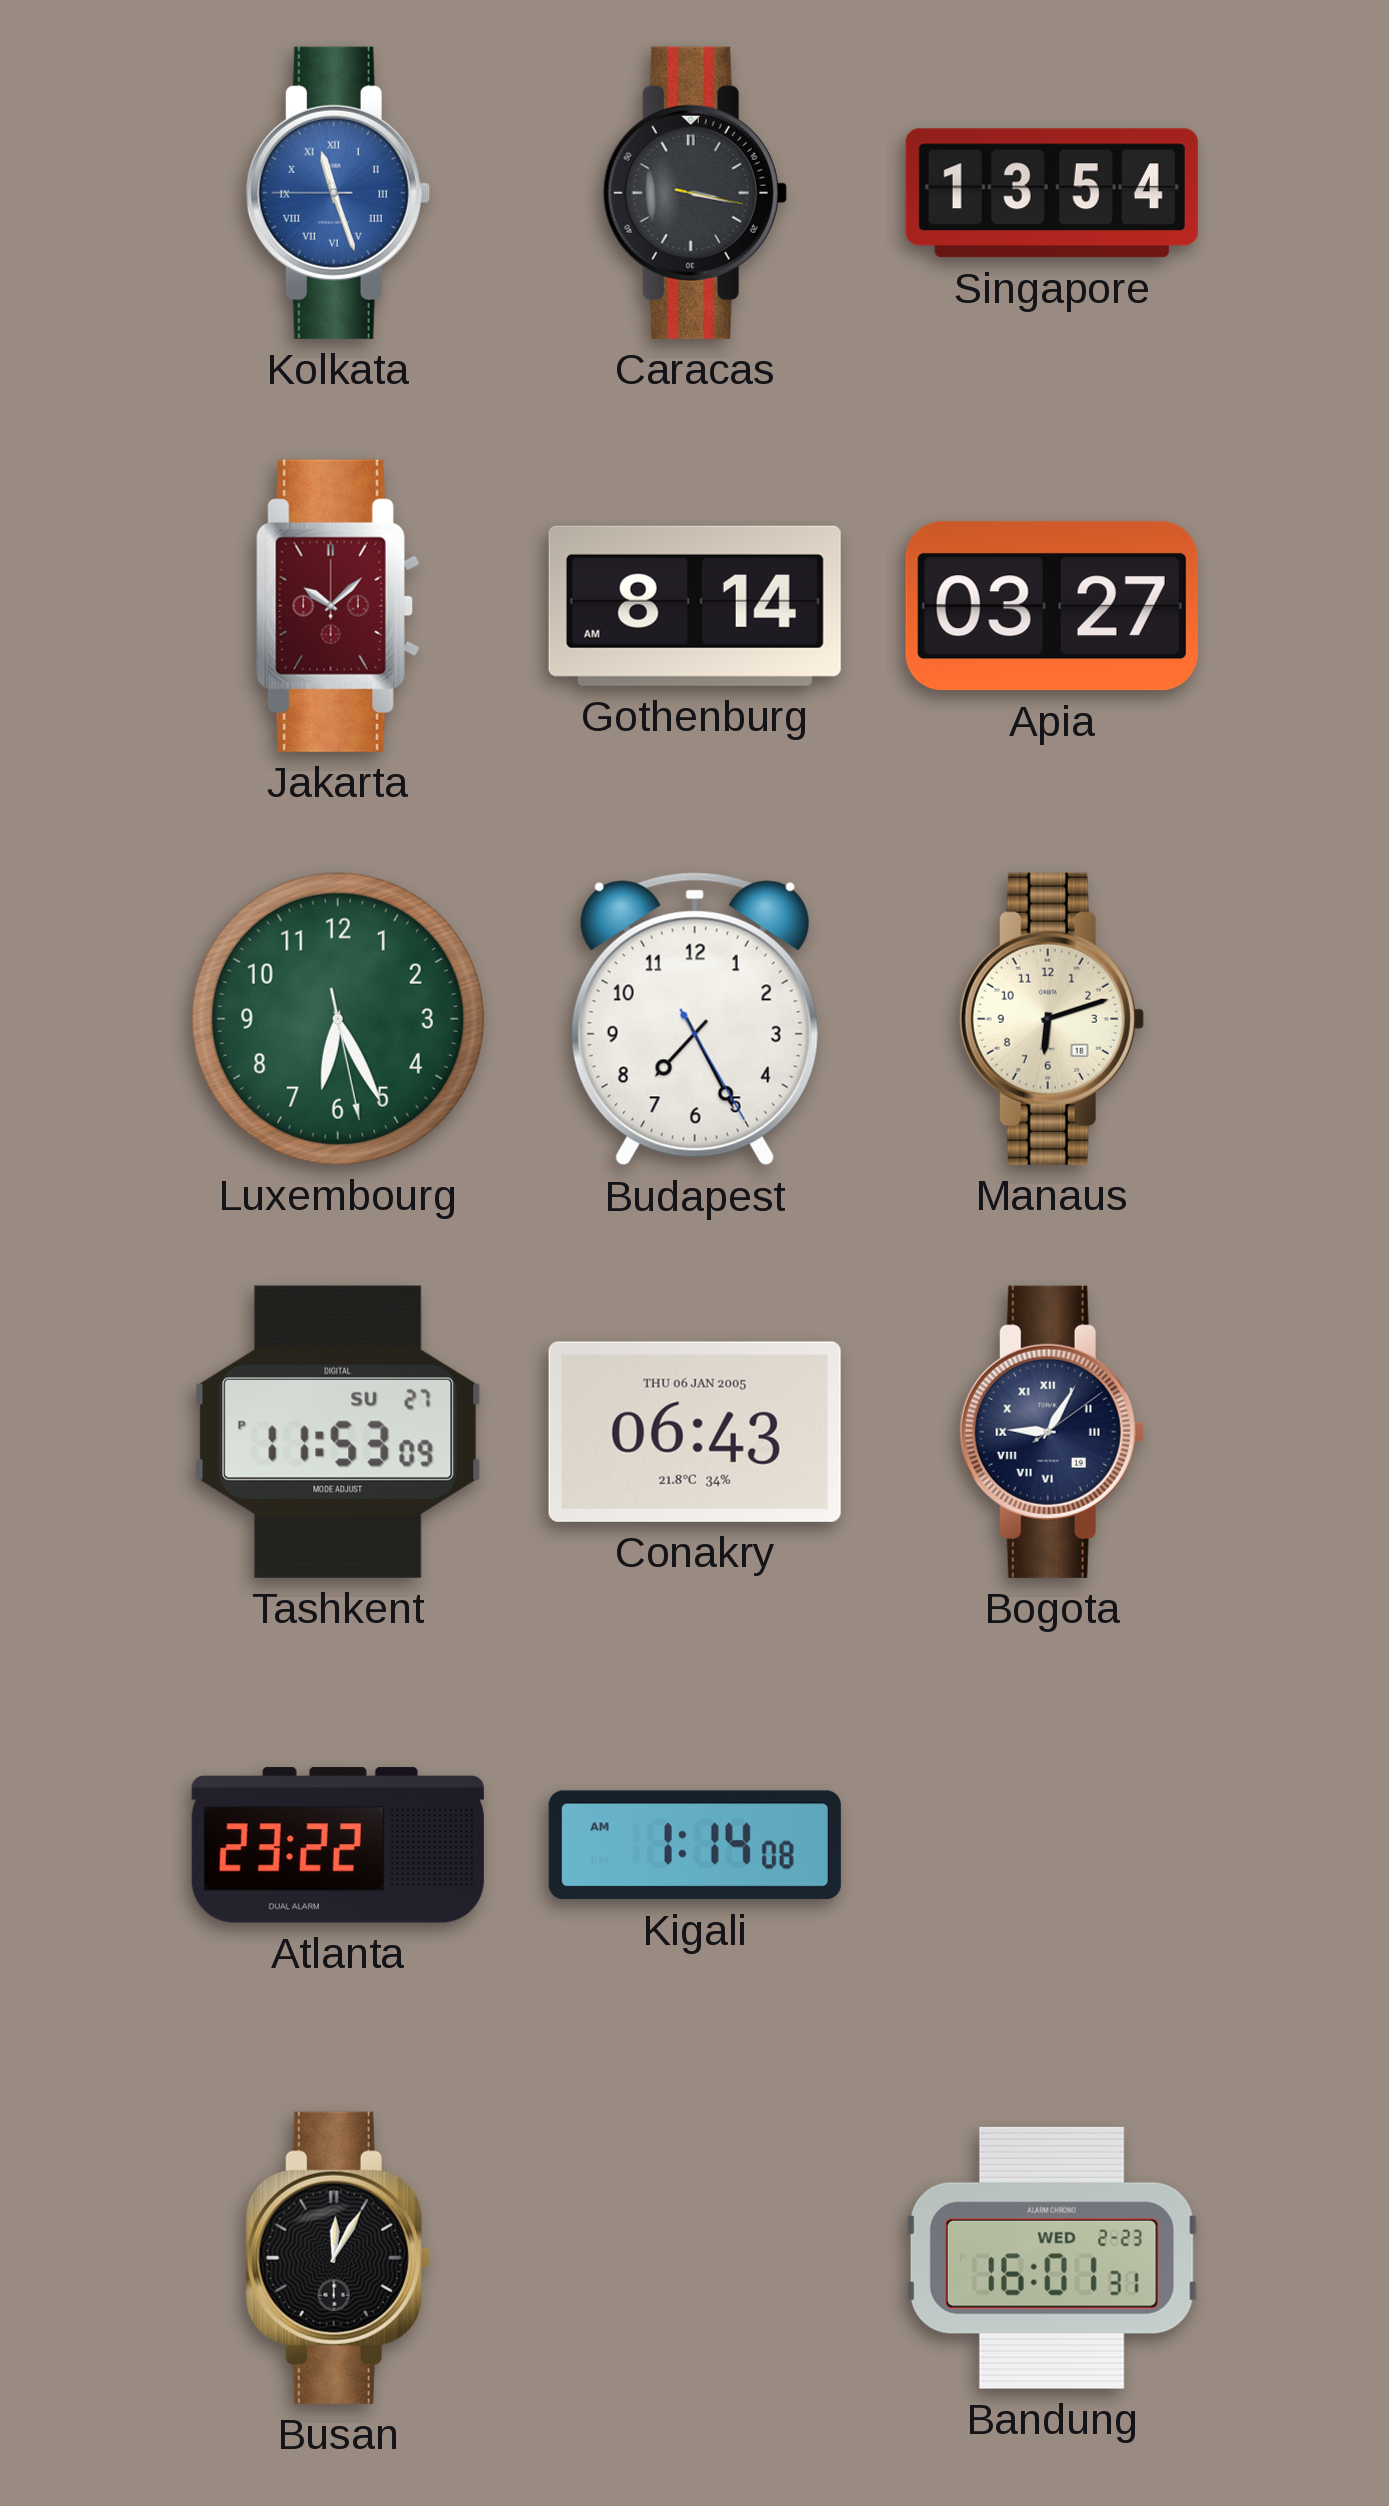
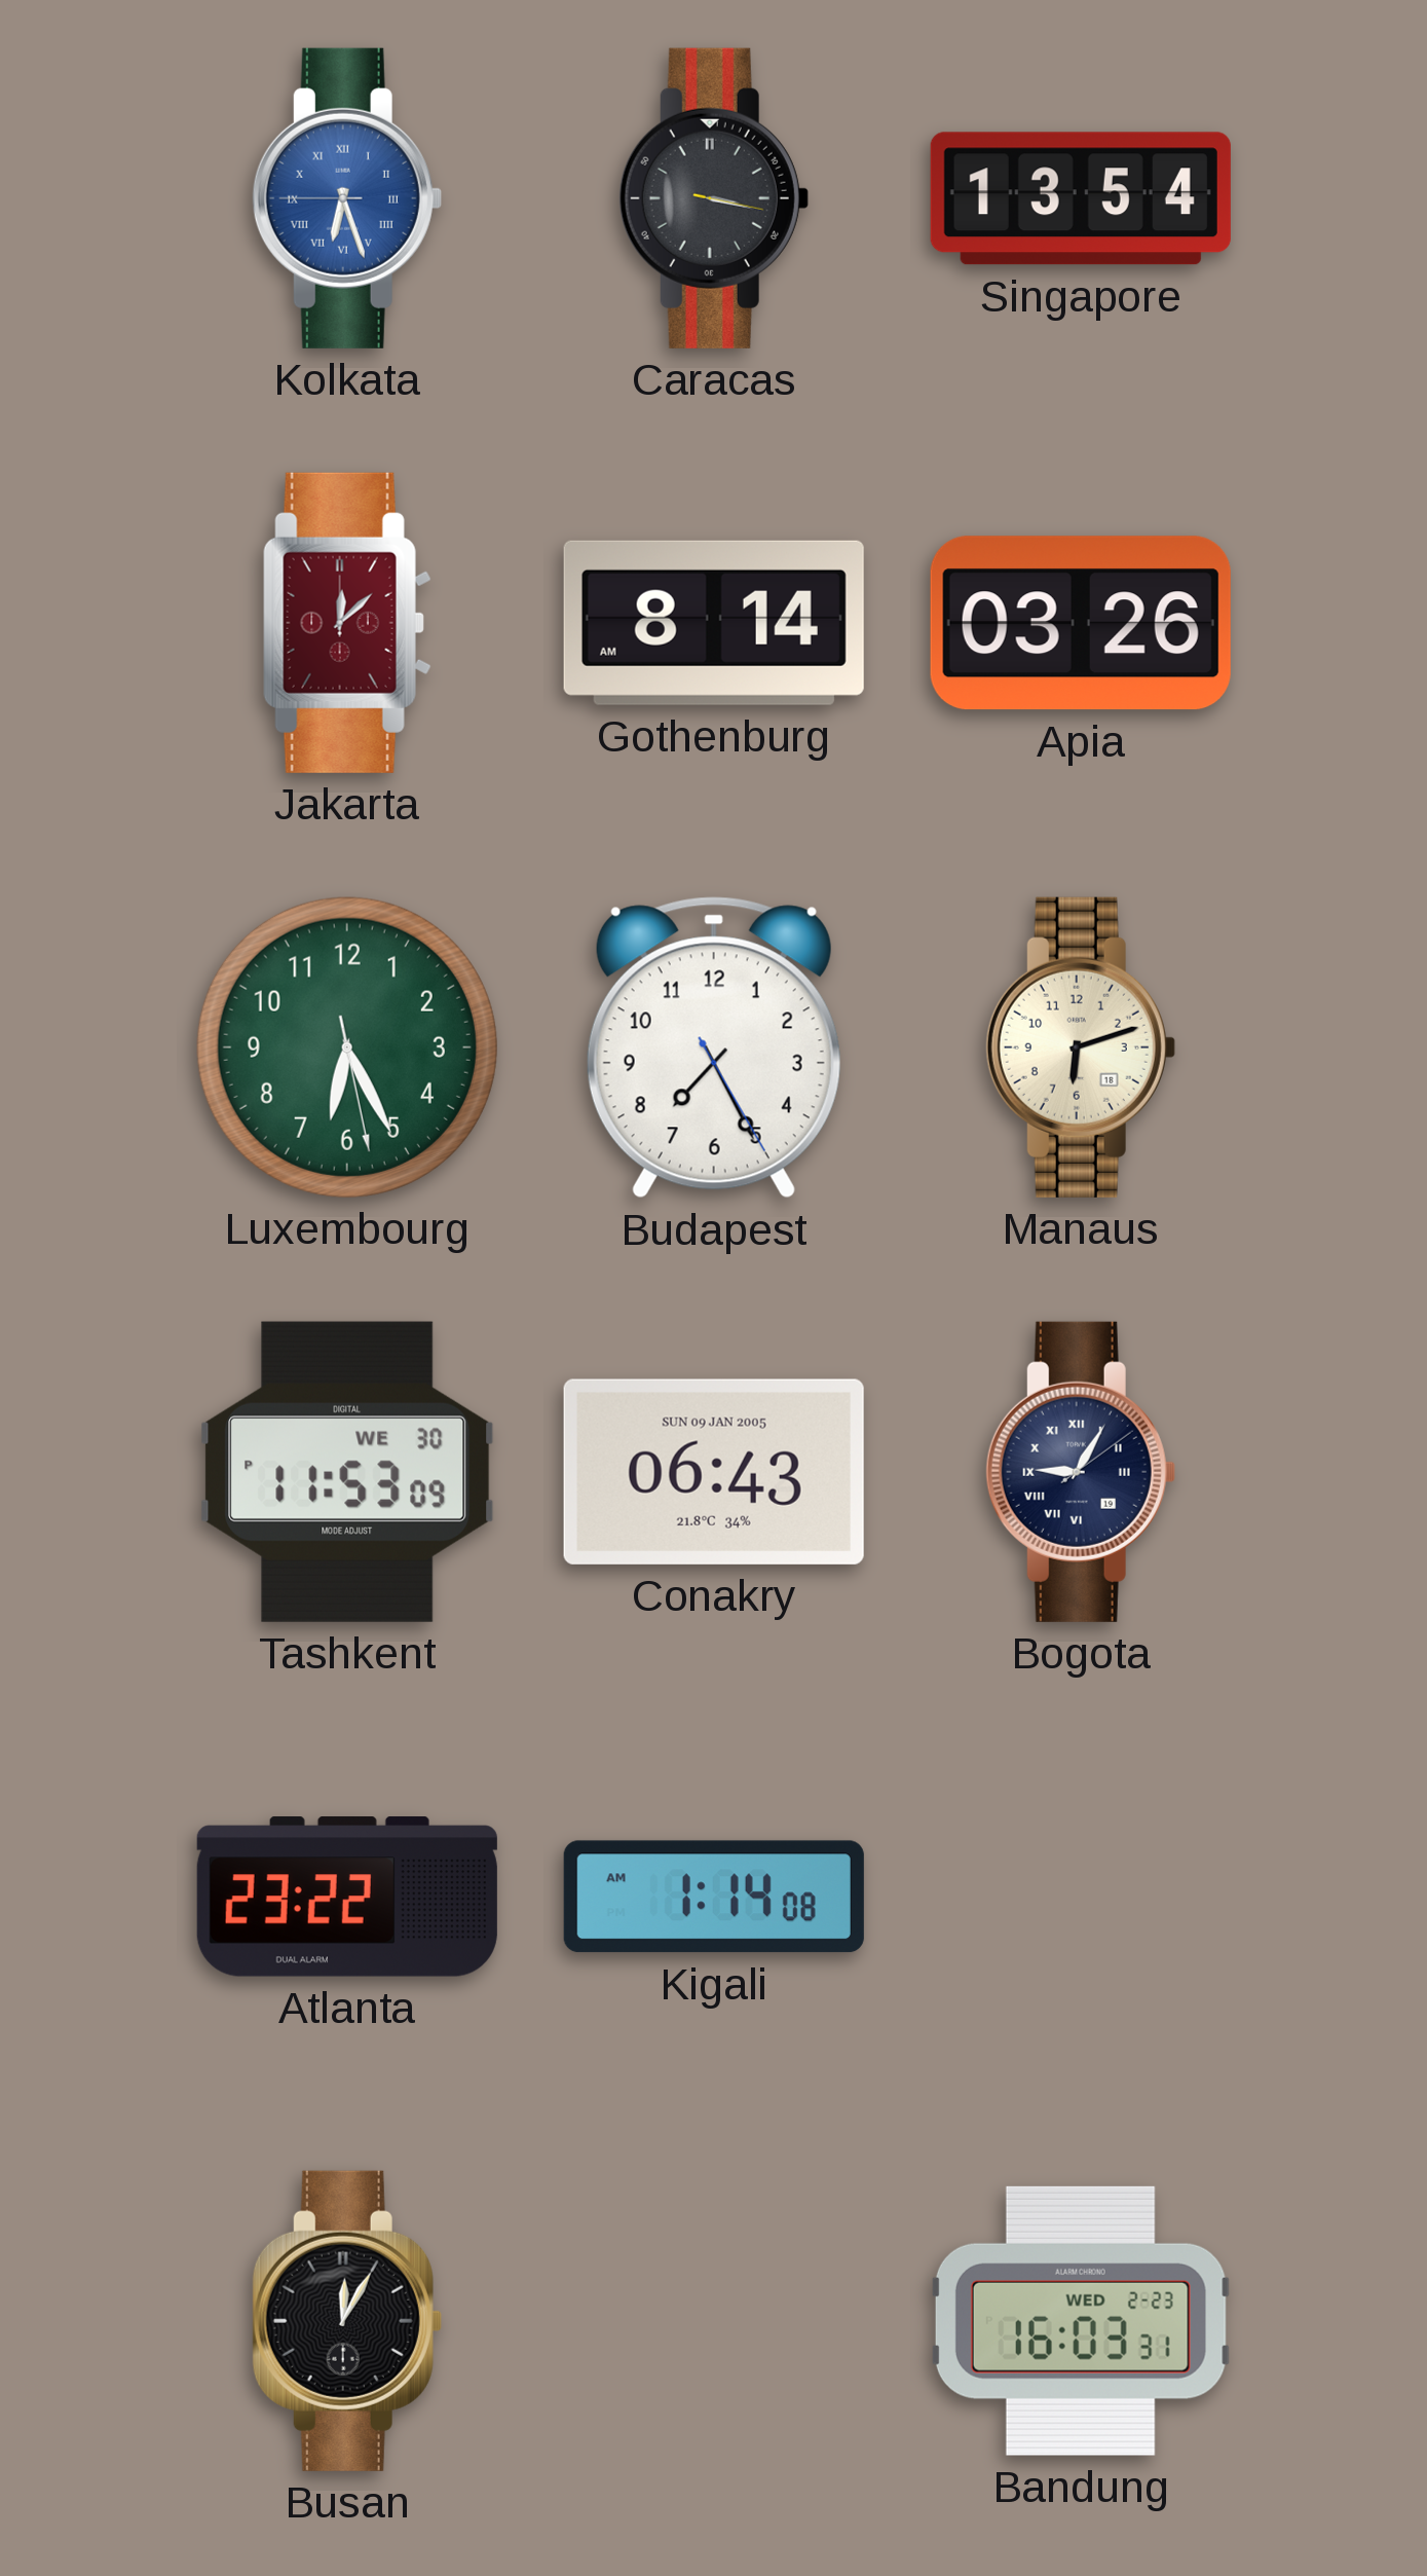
Kolkata: 11:26 -> 6:26 (347, 198)
Jakarta: 10:08 -> 12:08 (347, 623)
Apia: 03:27 -> 03:26 (1081, 623)
Tashkent date: SU 27 -> WE 30 (347, 1472)
Conakry date: THU 06 JAN 2005 -> SUN 09 JAN 2005 (714, 1472)
Bandung: 16:01 -> 16:03 (1081, 2321)
